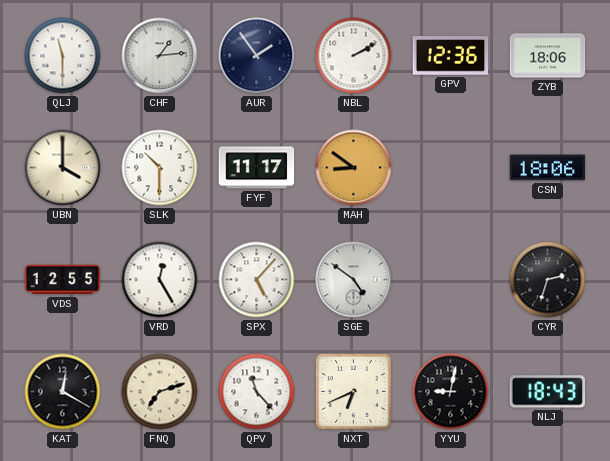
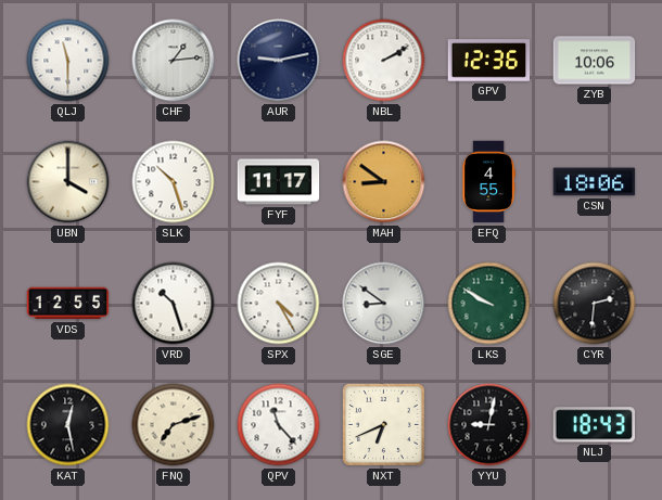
AUR: 1:54 -> 9:13 (279, 61)
ZYB: 18:06 -> 10:06 (595, 61)
SLK: 10:30 -> 10:27 (174, 182)
EFQ: none -> 4:55 (488, 182)
VRD: 12:25 -> 10:27 (174, 304)
SPX: 5:07 -> 4:25 (279, 304)
SGE: 4:51 -> 8:51 (384, 304)
LKS: none -> 9:50 (489, 304)
CYR: 2:33 -> 2:31 (595, 304)
KAT: 12:20 -> 12:28 (68, 425)
